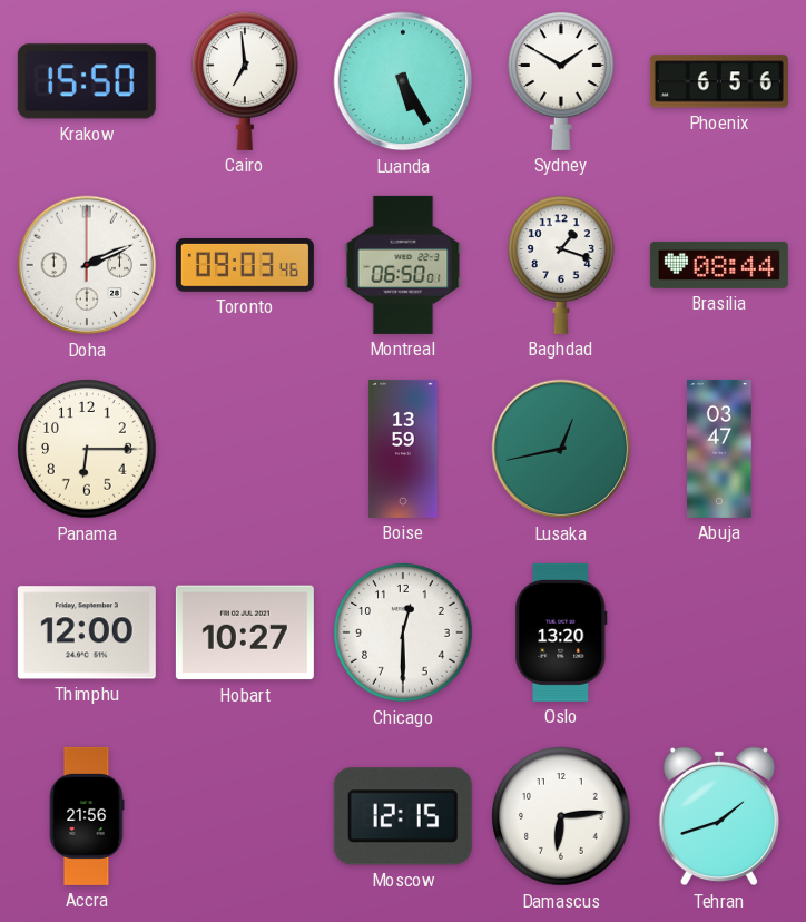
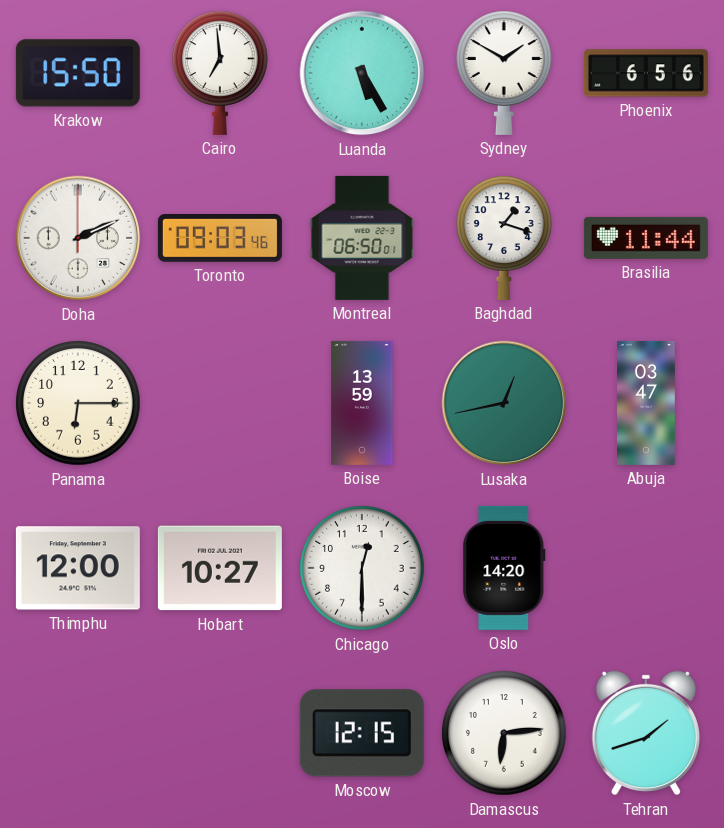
Brasilia: 08:44 -> 11:44 (646, 238)
Oslo: 13:20 -> 14:20 (504, 568)
Accra: 21:56 -> none (87, 816)
